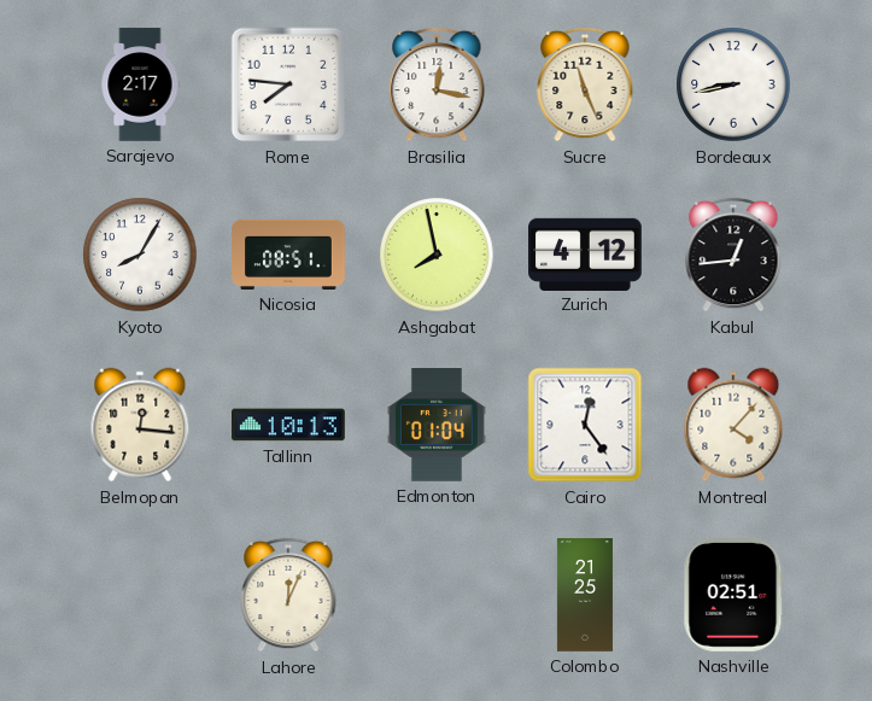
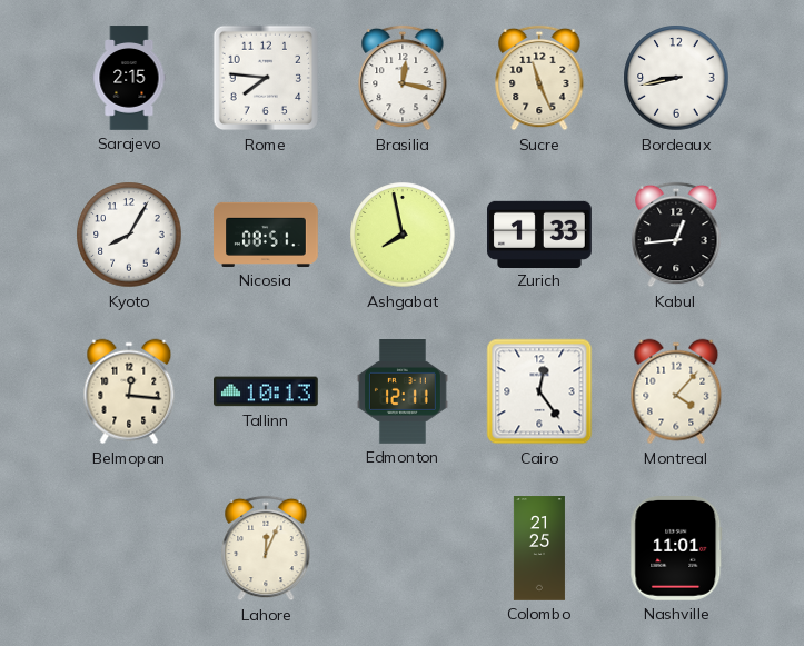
Sarajevo: 2:17 -> 2:15 (129, 78)
Zurich: 4:12 -> 1:33 (540, 233)
Edmonton: 01:04 -> 12:11 (403, 392)
Nashville: 02:51 -> 11:01 (676, 549)
